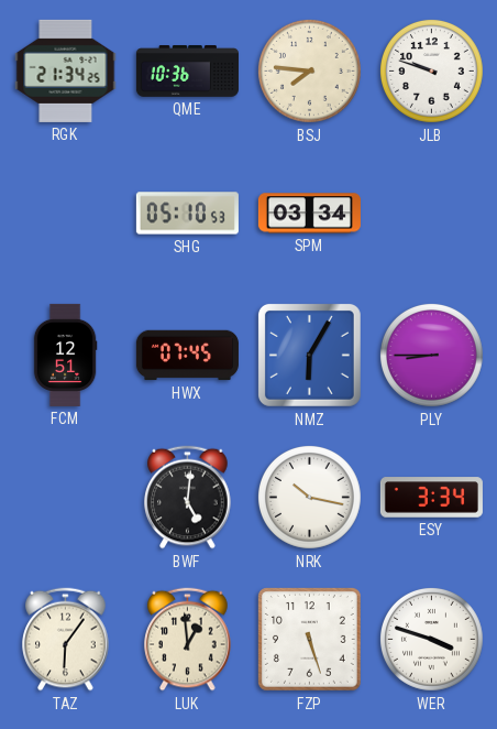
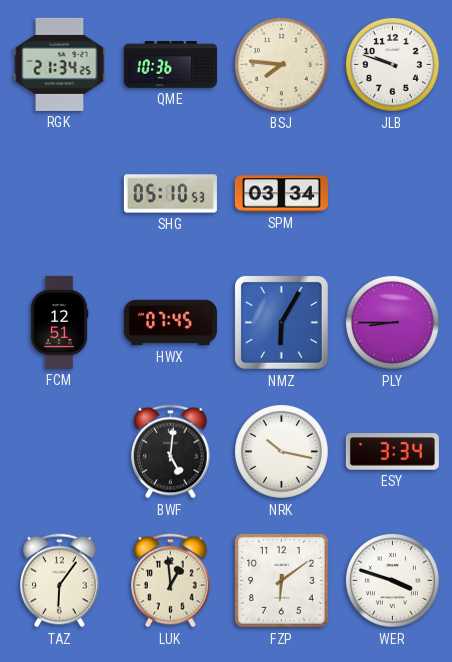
FZP: 5:27 -> 6:09 (282, 581)
